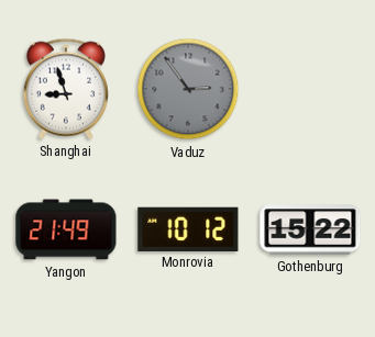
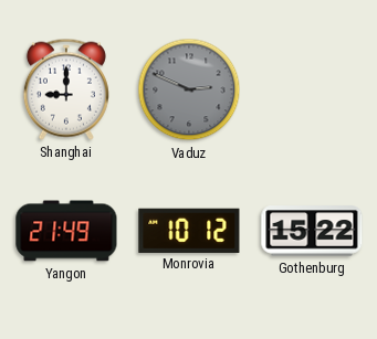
Shanghai: 8:57 -> 9:00 (66, 89)
Vaduz: 2:54 -> 2:49 (189, 89)
